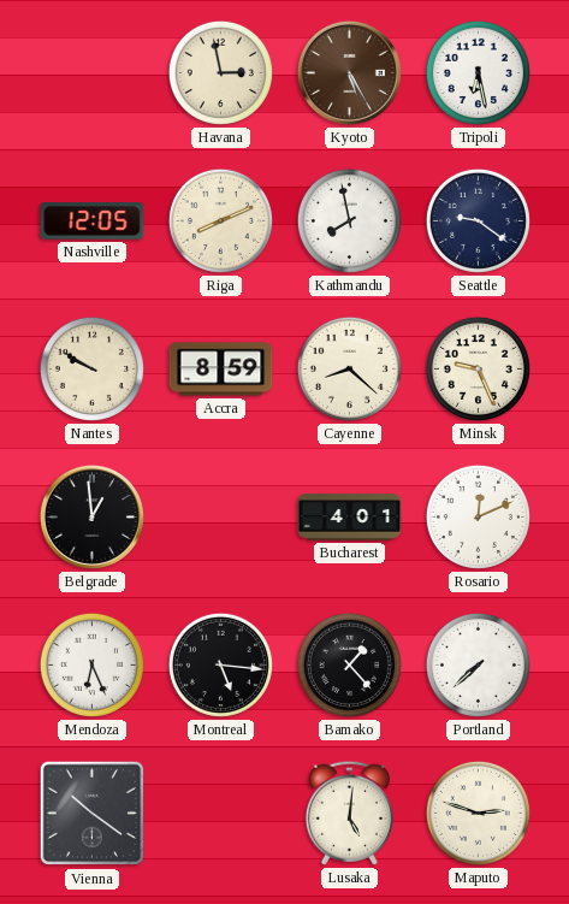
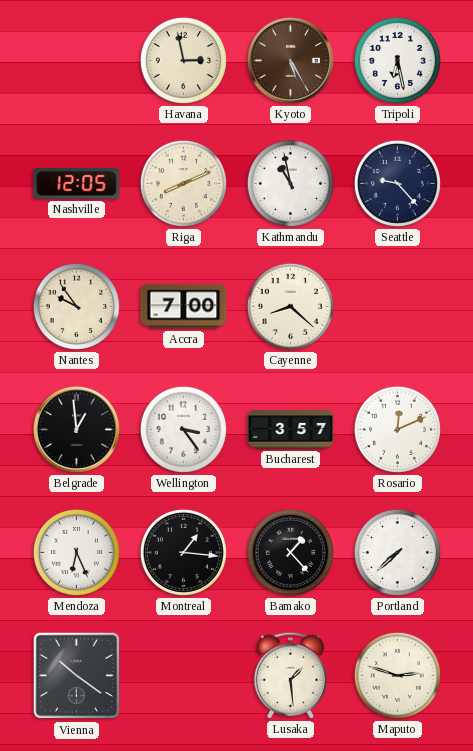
Kathmandu: 7:58 -> 10:58 (290, 183)
Seattle: 9:21 -> 9:23 (397, 183)
Nantes: 9:50 -> 9:54 (76, 306)
Accra: 8:59 -> 7:00 (184, 307)
Minsk: 9:26 -> none (478, 368)
Wellington: none -> 3:24 (183, 429)
Bucharest: 4:01 -> 3:57 (291, 430)
Montreal: 5:16 -> 1:16 (183, 552)
Lusaka: 5:01 -> 1:29 (290, 675)
